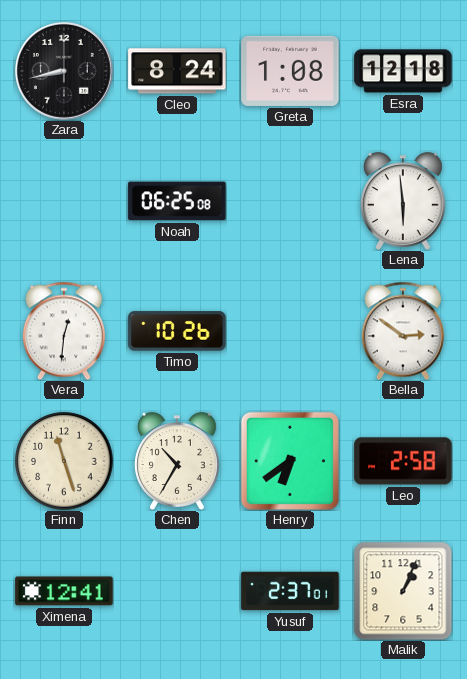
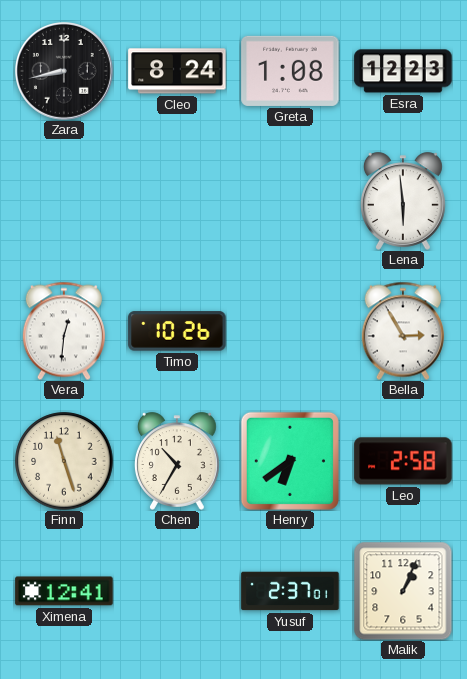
Esra: 12:18 -> 12:23 (403, 71)
Noah: 06:25 -> none (177, 201)
Bella: 2:51 -> 2:55 (403, 331)
